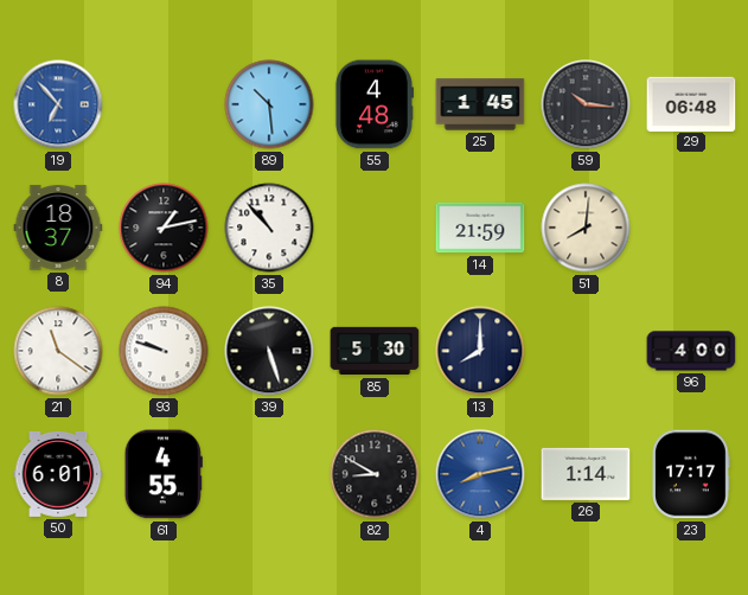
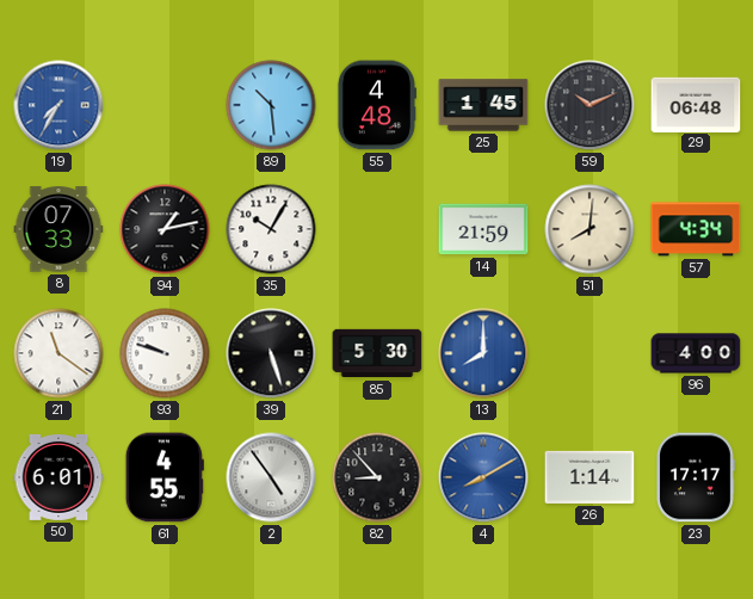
19: 6:53 -> 7:35 (58, 105)
59: 10:16 -> 10:11 (590, 105)
8: 18:37 -> 07:33 (58, 229)
35: 10:53 -> 10:05 (271, 229)
57: none -> 4:34 (696, 229)
13 dial: navy -> blue (483, 353)
2: none -> 4:54 (271, 477)
82: 8:50 -> 8:53 (377, 477)
4: 8:13 -> 8:10 (483, 477)
